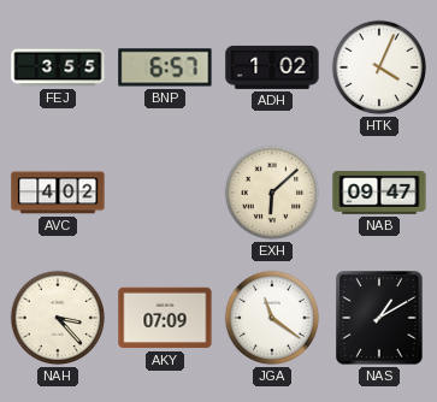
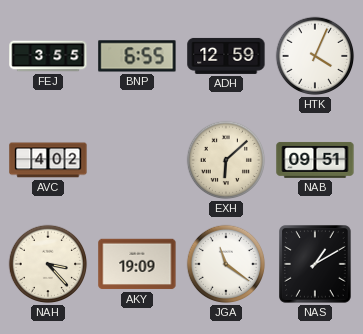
BNP: 6:57 -> 6:55 (137, 56)
ADH: 1:02 -> 12:59 (226, 56)
NAB: 09:47 -> 09:51 (315, 160)
AKY: 07:09 -> 19:09 (137, 264)
